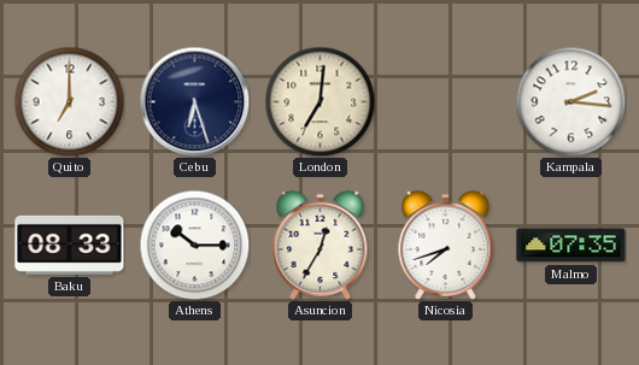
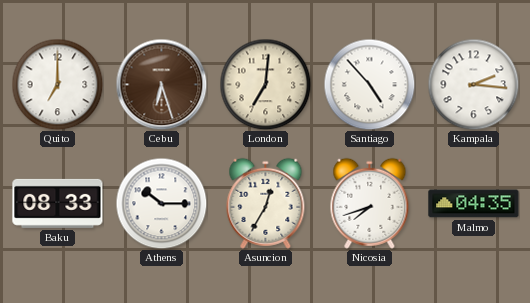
Cebu dial: navy -> brown (161, 84)
Santiago: none -> 4:53 (369, 84)
Malmo: 07:35 -> 04:35 (474, 204)
